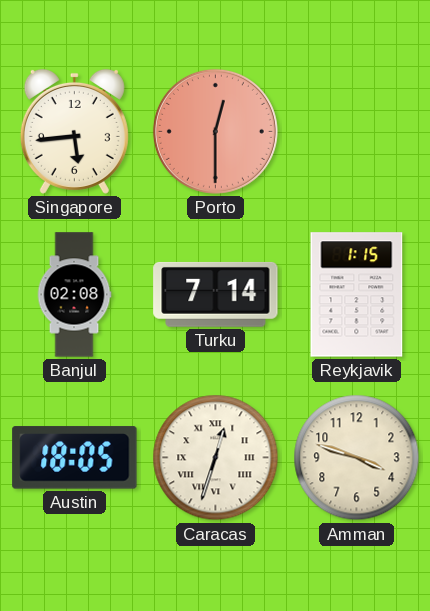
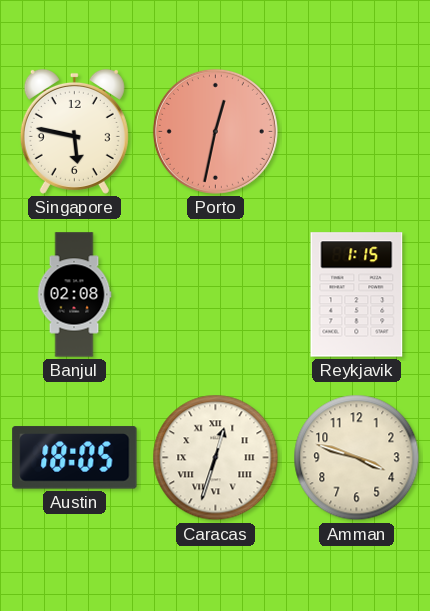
Singapore: 5:44 -> 5:47 (74, 131)
Porto: 12:30 -> 12:32 (215, 131)
Turku: 7:14 -> none (216, 294)
